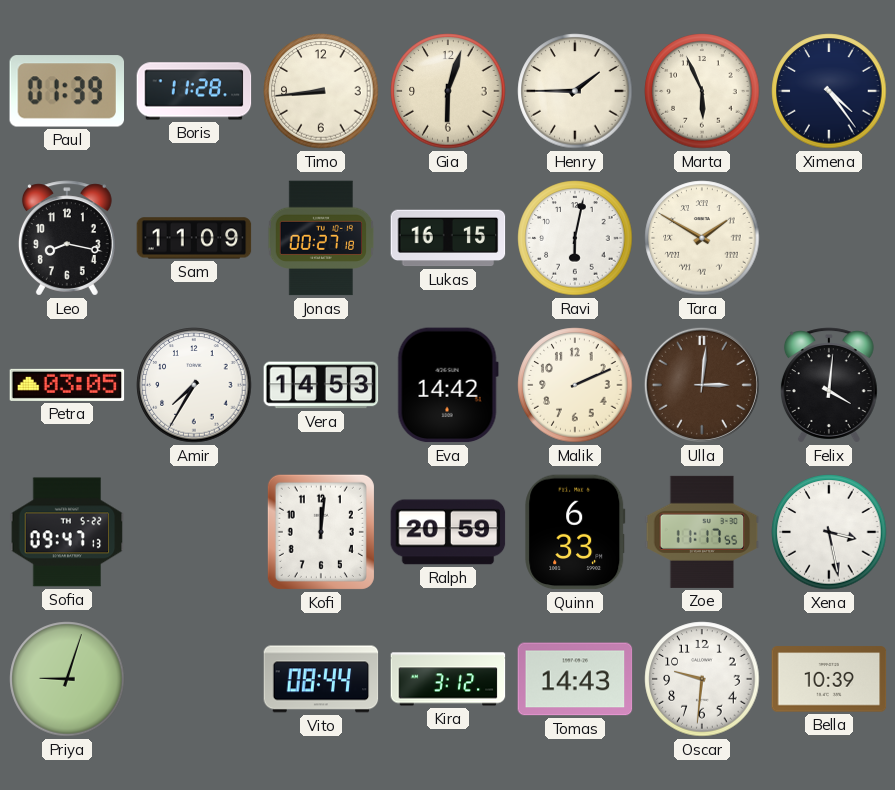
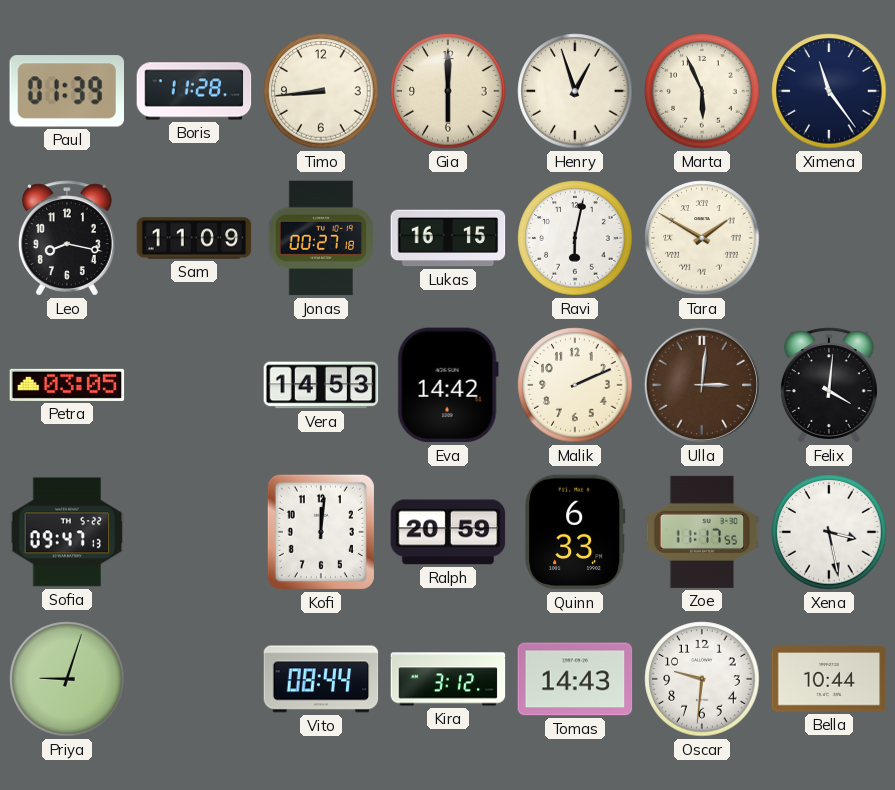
Gia: 6:03 -> 6:00 (448, 91)
Henry: 1:45 -> 12:57 (575, 91)
Ximena: 4:24 -> 11:24 (829, 91)
Amir: 7:35 -> none (194, 385)
Bella: 10:39 -> 10:44 (829, 679)
